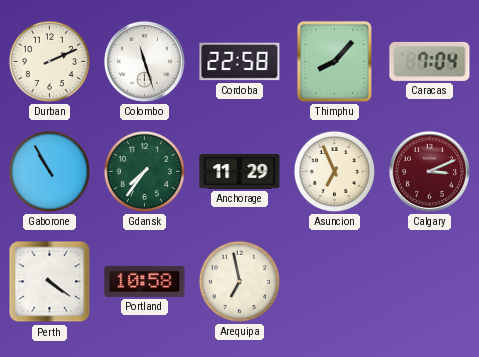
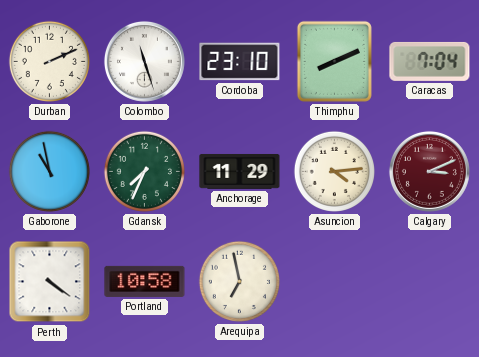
Cordoba: 22:58 -> 23:10 (240, 62)
Thimphu: 8:07 -> 8:11 (334, 61)
Gaborone: 10:55 -> 10:58 (49, 171)
Gdansk: 7:36 -> 7:34 (144, 171)
Asuncion: 6:56 -> 4:14 (334, 171)
